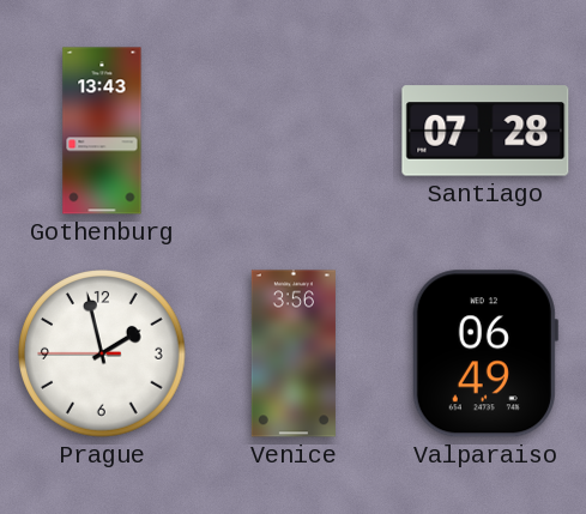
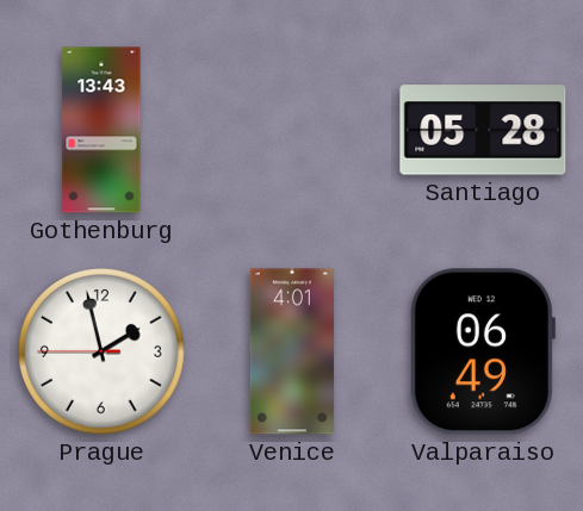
Santiago: 07:28 -> 05:28 (483, 130)
Venice: 3:56 -> 4:01 (292, 351)
